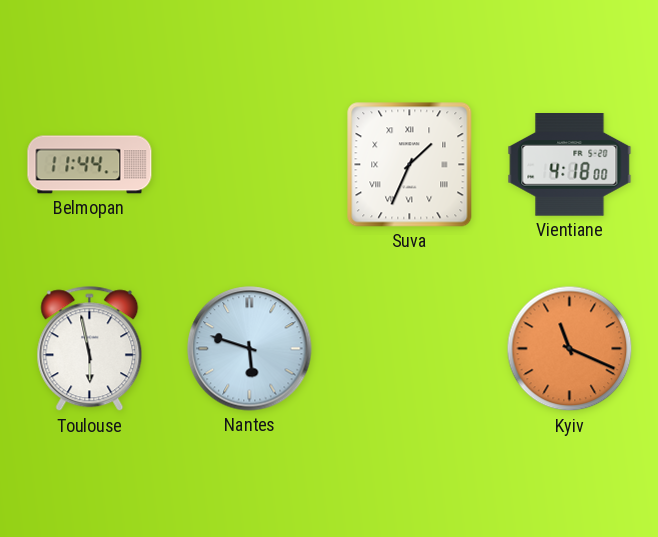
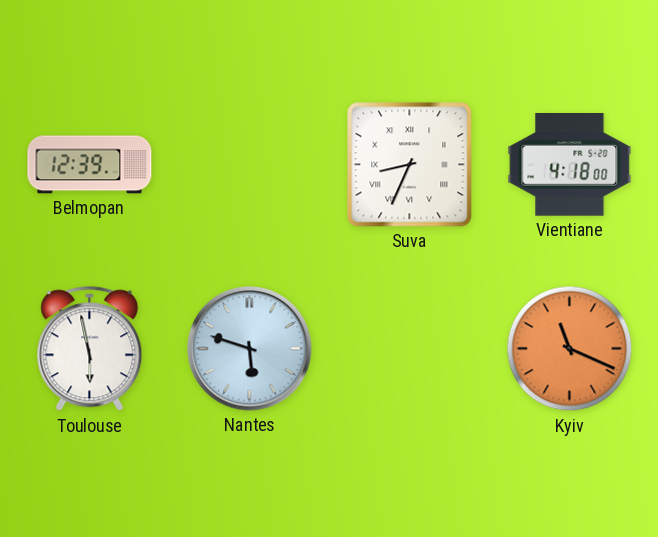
Belmopan: 11:44 -> 12:39 (90, 165)
Suva: 1:34 -> 8:34 (410, 165)
